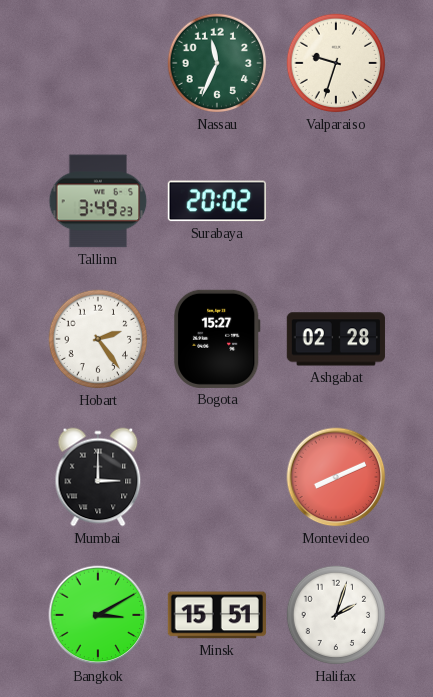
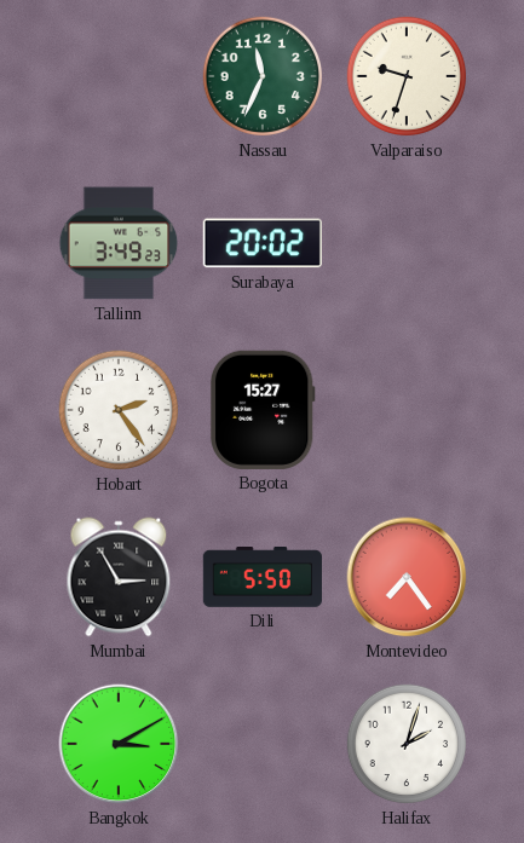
Ashgabat: 02:28 -> none (336, 339)
Mumbai: 3:00 -> 2:55 (119, 577)
Dili: none -> 5:50 (263, 578)
Montevideo: 8:11 -> 7:24 (407, 577)
Minsk: 15:51 -> none (217, 615)
